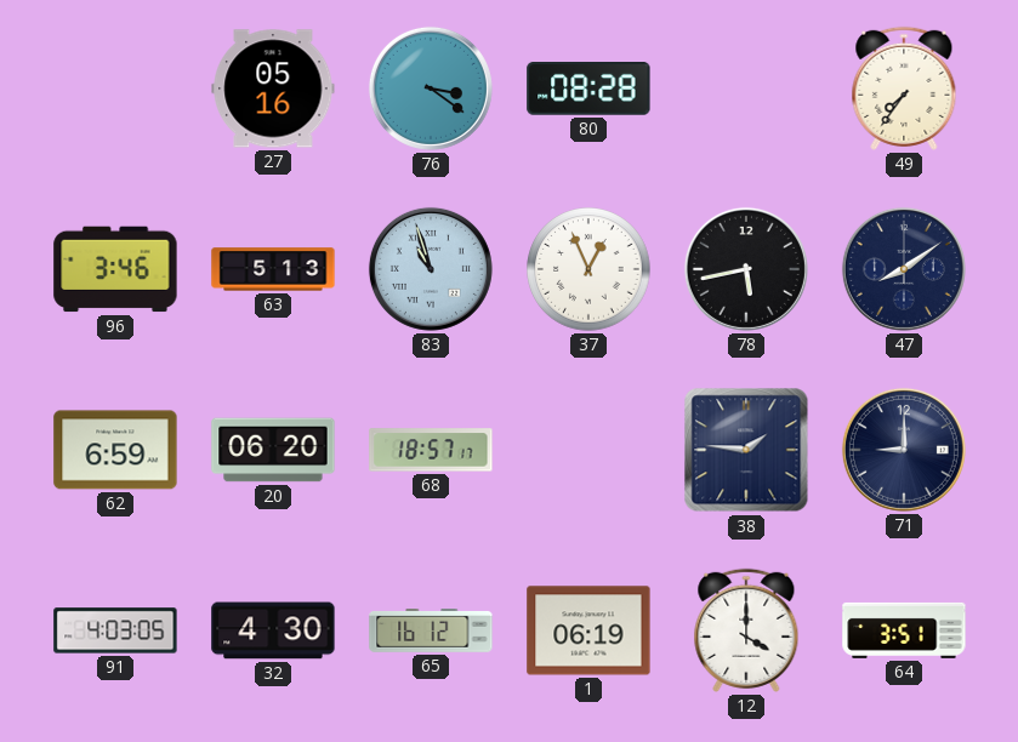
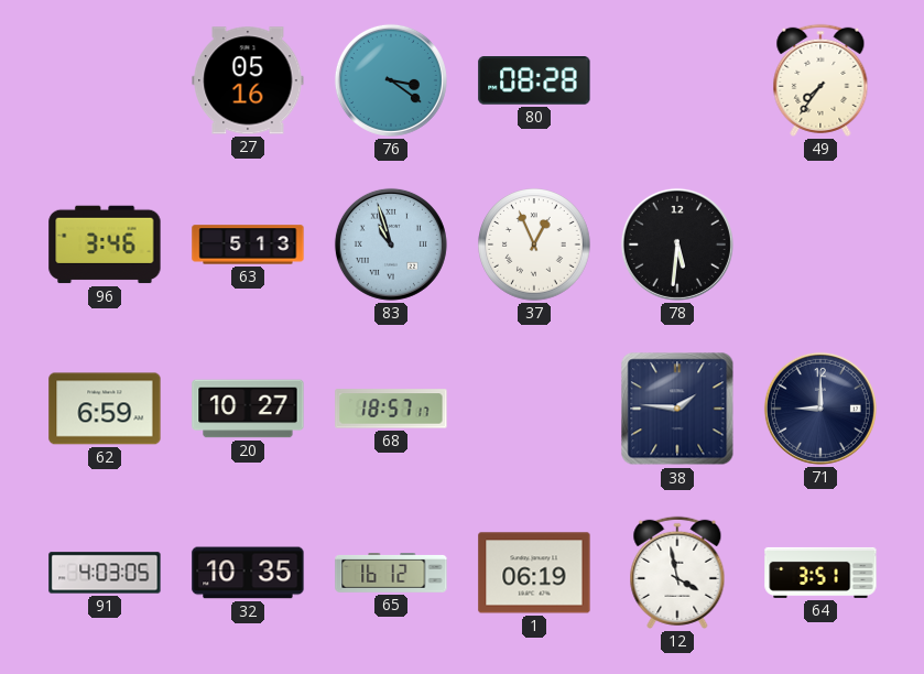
78: 5:43 -> 5:31 (677, 244)
47: 8:09 -> none (904, 269)
20: 06:20 -> 10:27 (248, 409)
32: 4:30 -> 10:35 (248, 573)
12: 4:00 -> 3:58 (677, 573)
